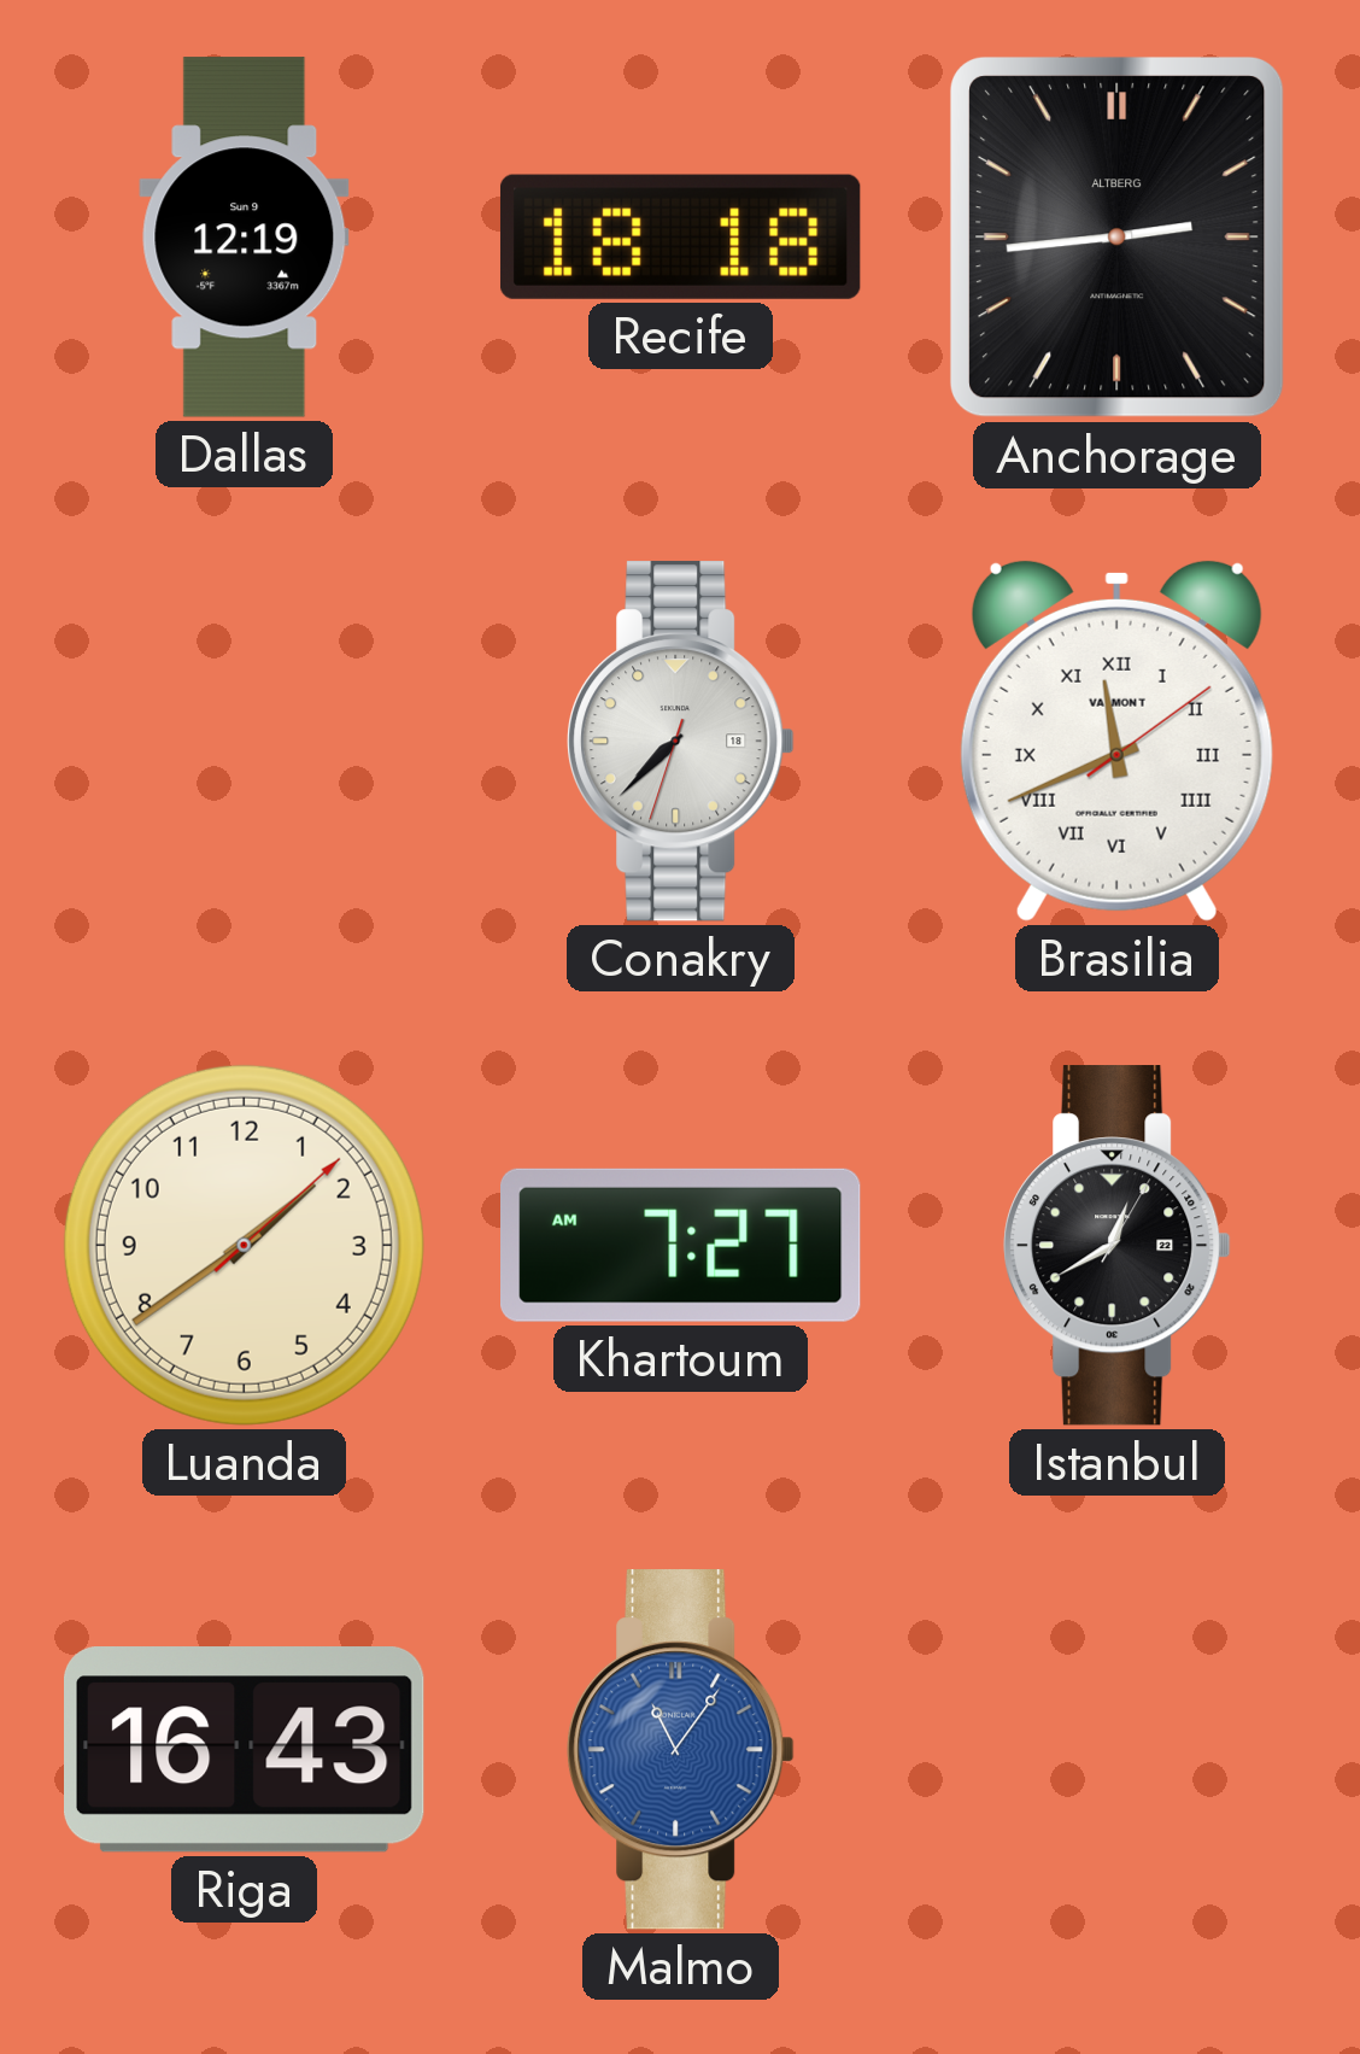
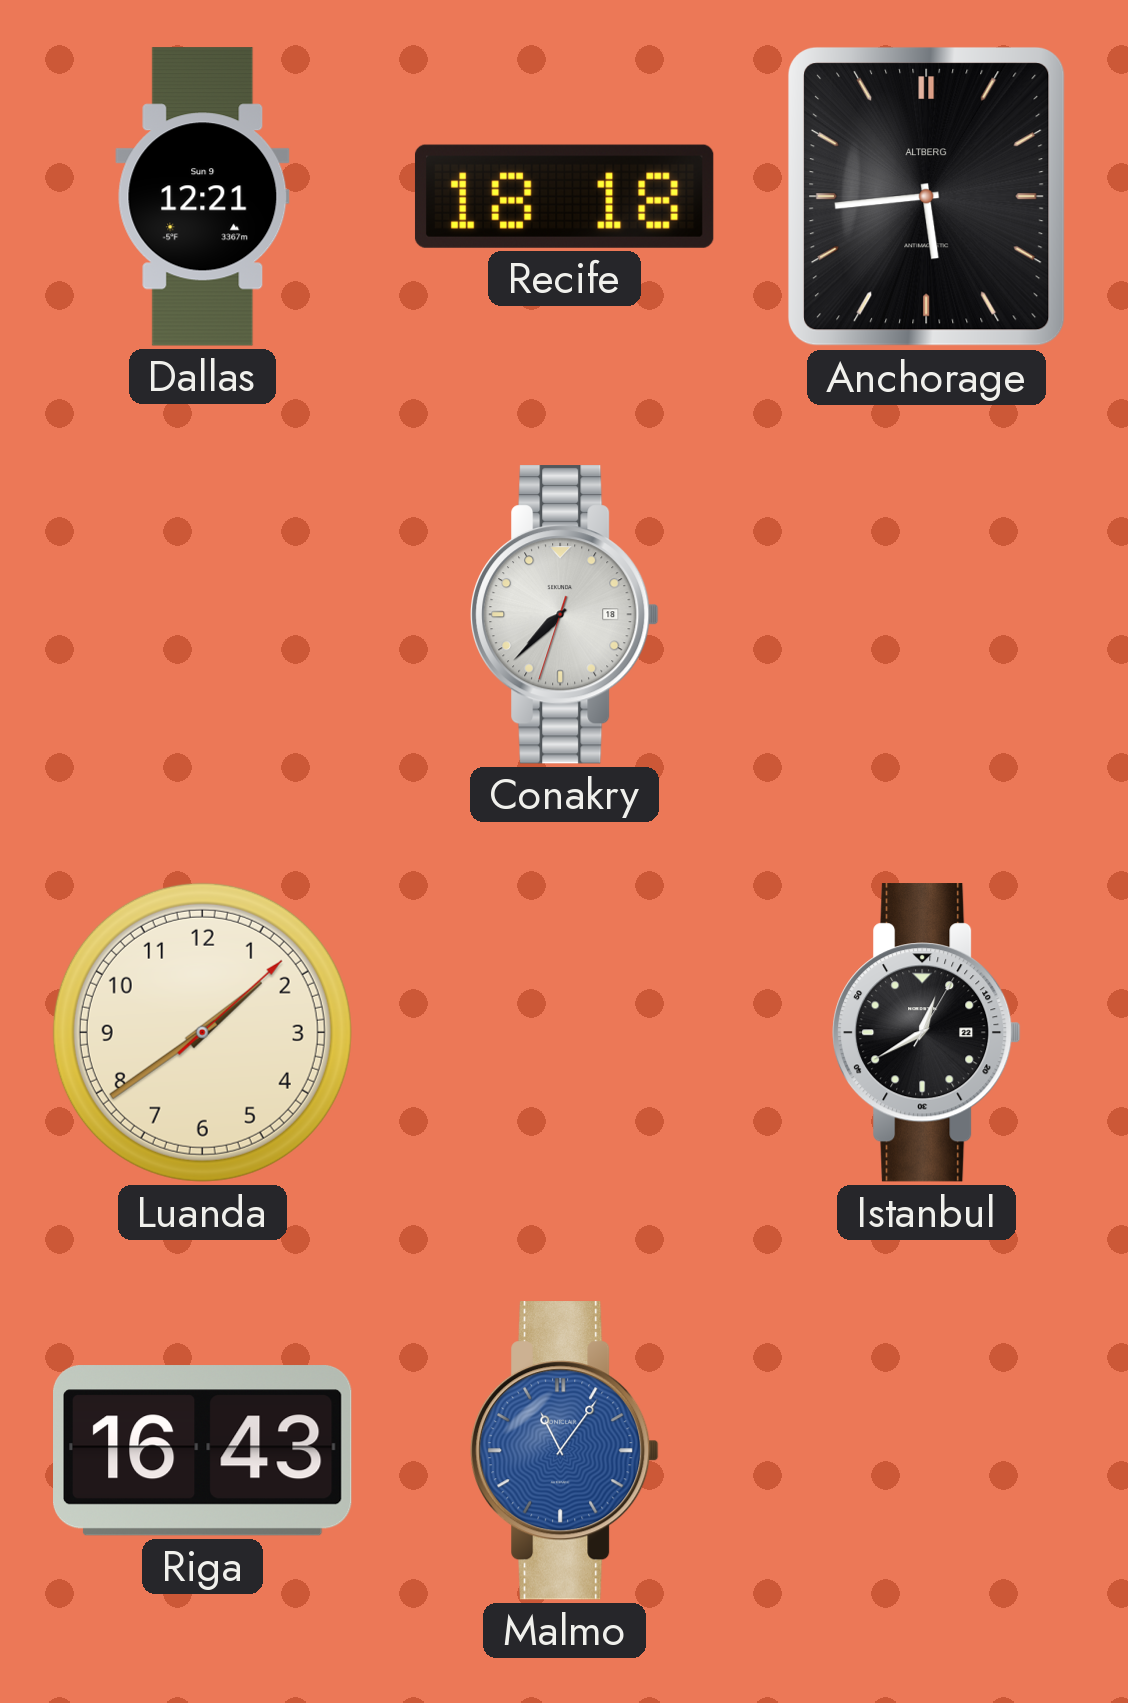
Dallas: 12:19 -> 12:21 (203, 197)
Anchorage: 2:44 -> 5:44 (927, 196)
Brasilia: 11:41 -> none (1116, 741)
Khartoum: 7:27 -> none (681, 1245)
